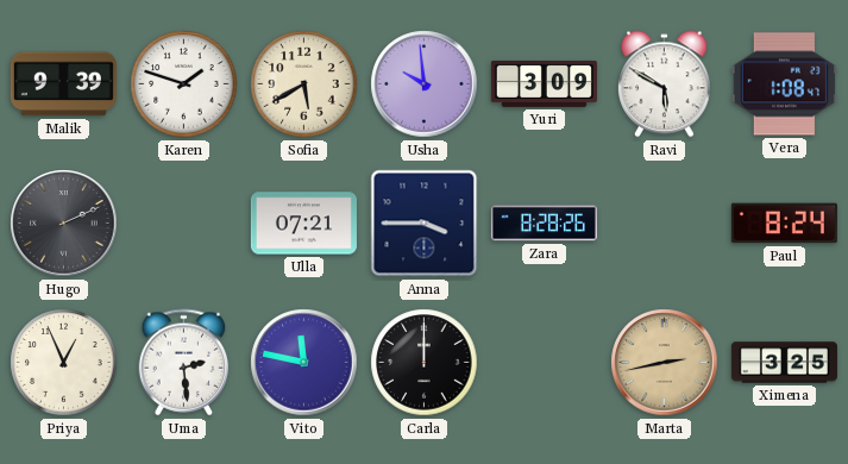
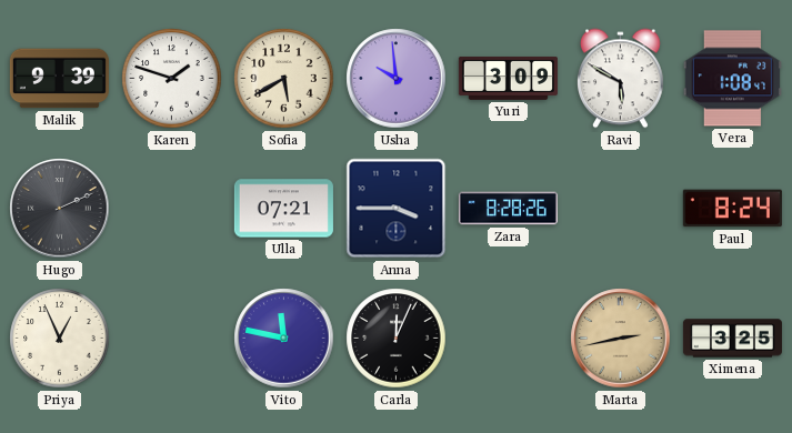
Uma: 2:29 -> none (184, 363)
Carla: 12:00 -> 12:04 (397, 339)
